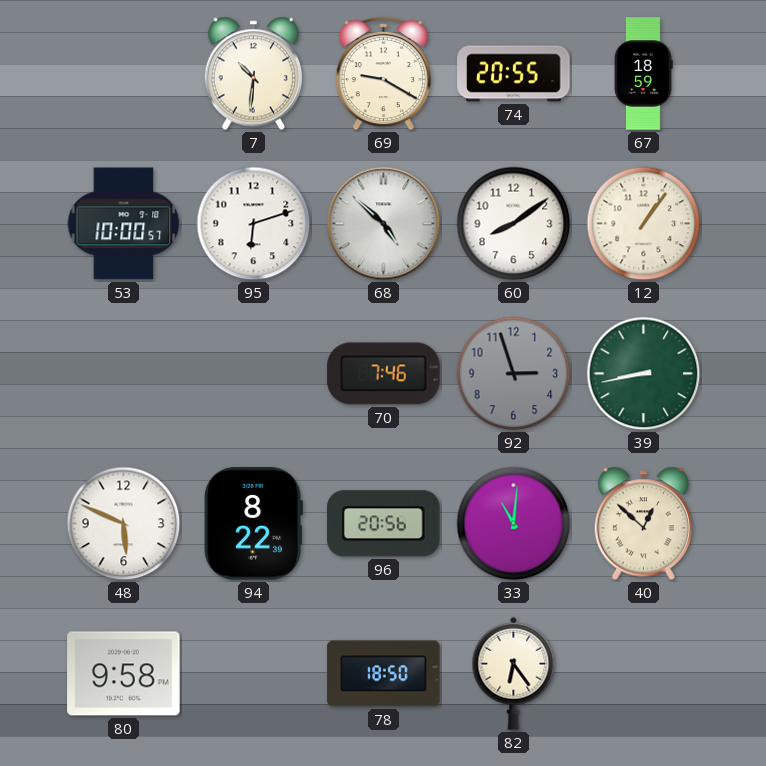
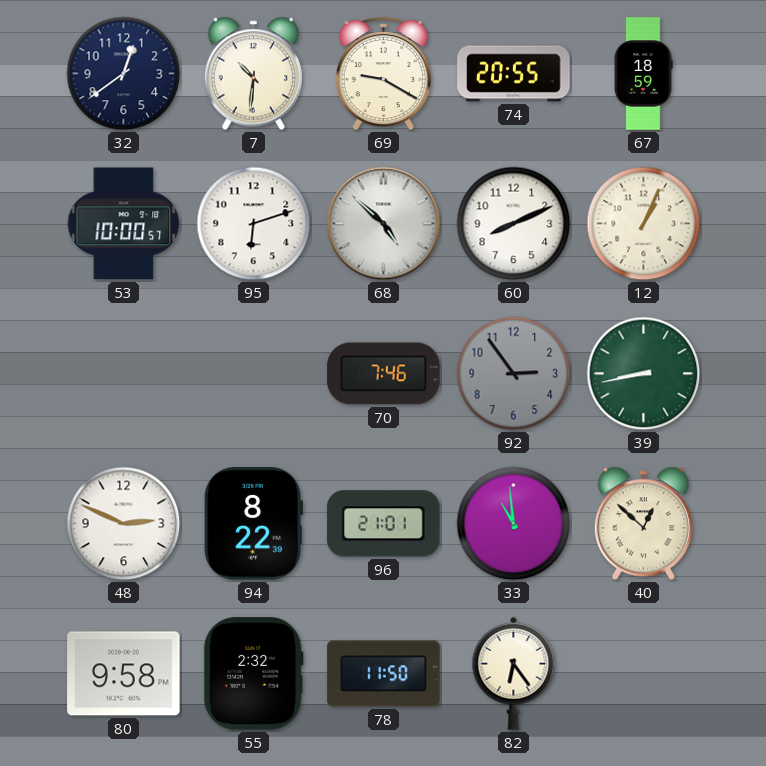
32: none -> 12:39 (124, 74)
60: 8:09 -> 8:11 (514, 224)
12: 1:06 -> 1:04 (644, 224)
92: 2:57 -> 2:54 (514, 374)
48: 5:49 -> 2:49 (124, 524)
96: 20:56 -> 21:01 (384, 524)
33: 11:01 -> 10:59 (514, 524)
55: none -> 2:32 (253, 674)
78: 18:50 -> 11:50 (384, 674)
